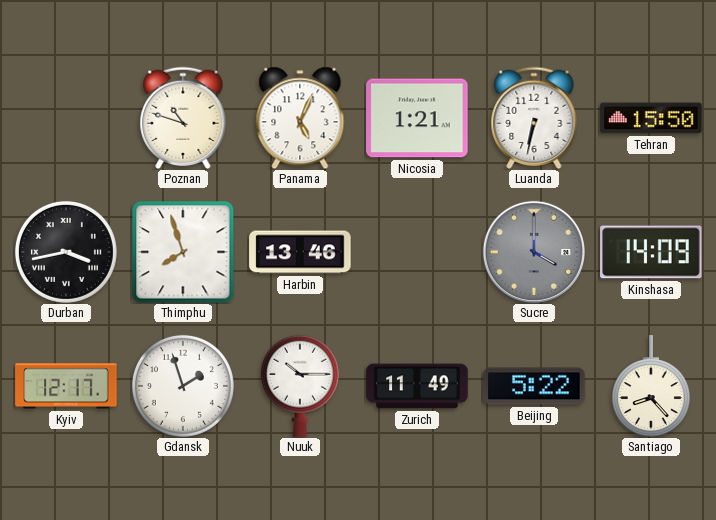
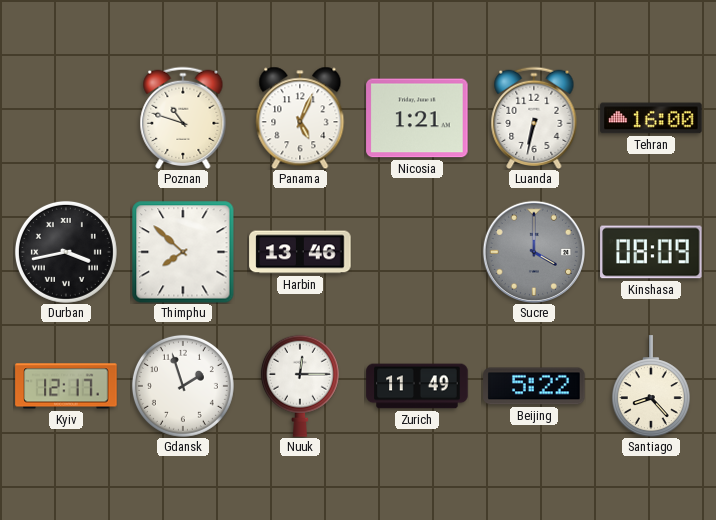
Tehran: 15:50 -> 16:00 (651, 118)
Thimphu: 7:57 -> 7:52 (183, 252)
Kinshasa: 14:09 -> 08:09 (651, 252)
Nuuk: 10:15 -> 12:15 (300, 386)
